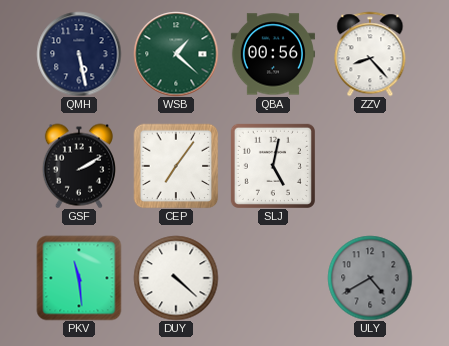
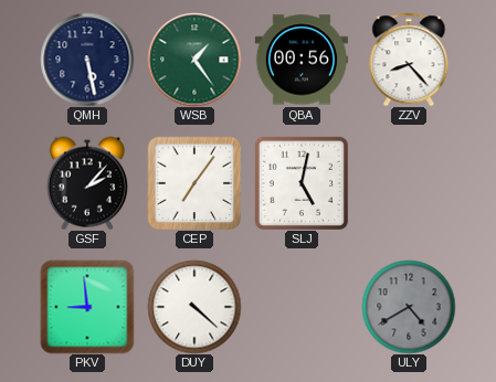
WSB: 1:22 -> 1:24 (194, 60)
GSF: 2:10 -> 2:07 (87, 183)
PKV: 11:29 -> 8:59 (87, 307)
